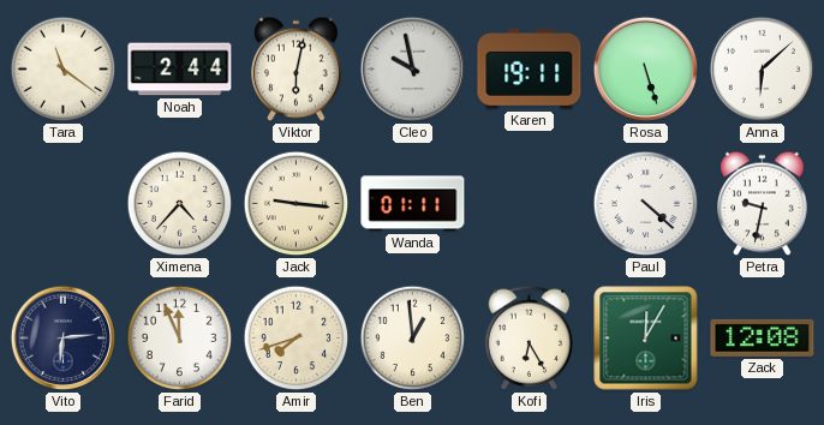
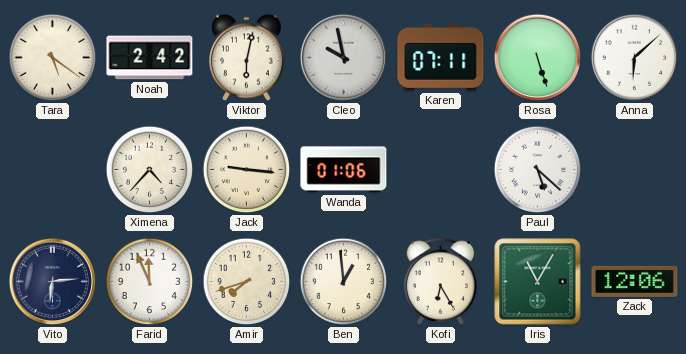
Tara: 11:21 -> 5:21 (53, 58)
Noah: 2:44 -> 2:42 (150, 58)
Karen: 19:11 -> 07:11 (441, 57)
Wanda: 01:11 -> 01:06 (344, 170)
Paul: 4:22 -> 5:22 (538, 170)
Petra: 9:32 -> none (763, 204)
Iris: 12:05 -> 11:05 (538, 282)
Zack: 12:08 -> 12:06 (635, 281)
